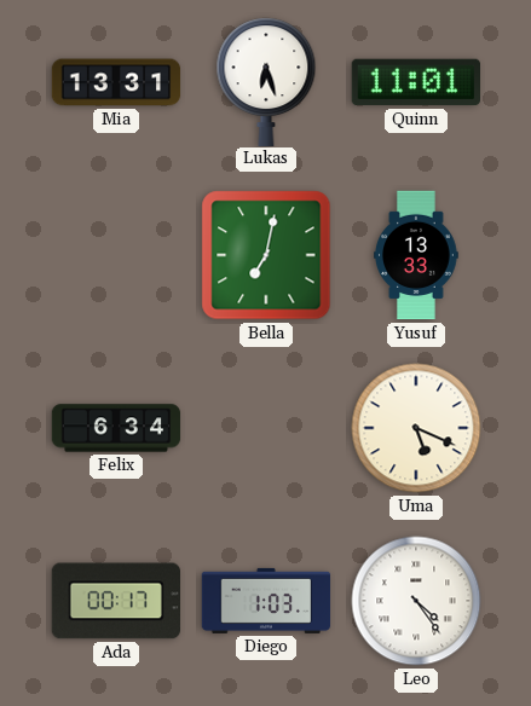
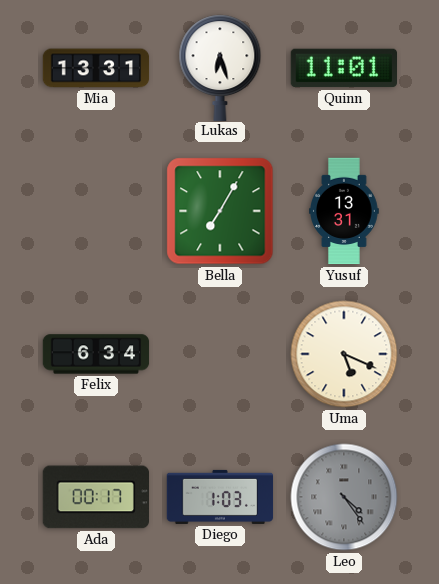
Bella: 7:02 -> 7:05 (220, 211)
Yusuf: 13:33 -> 13:31 (344, 211)
Leo dial: white -> grey (344, 497)
